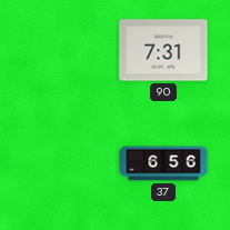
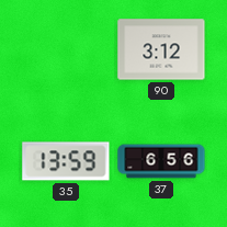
90: 7:31 -> 3:12 (161, 49)
35: none -> 13:59 (66, 161)
